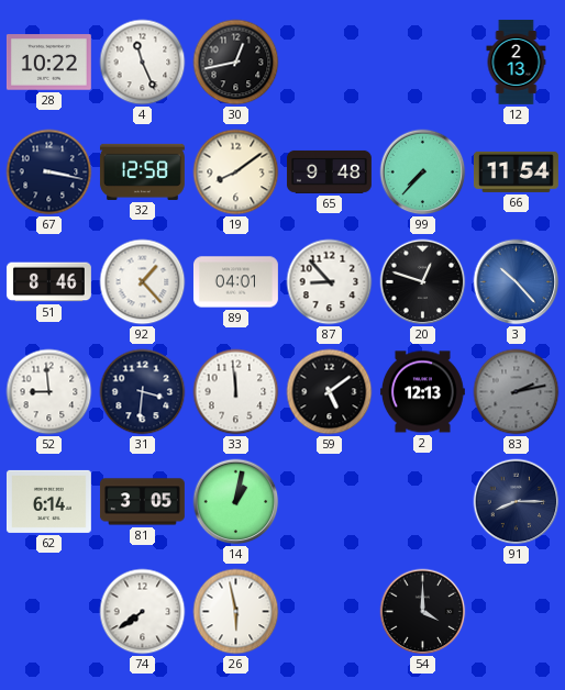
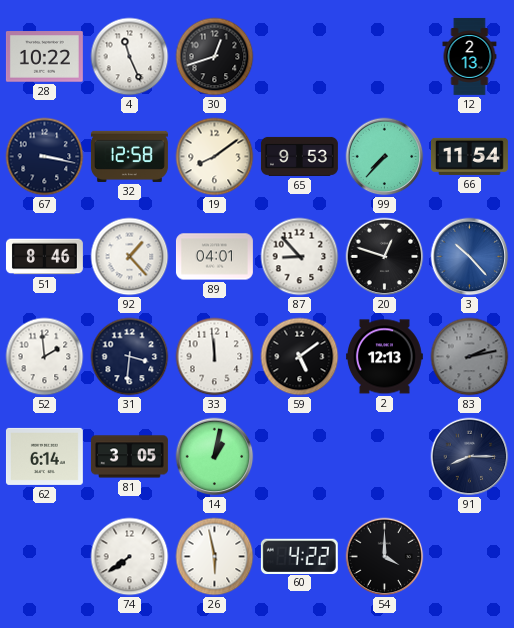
30: 12:43 -> 12:42 (215, 57)
65: 9:48 -> 9:53 (299, 156)
52: 8:59 -> 1:59 (45, 357)
60: none -> 4:22 (299, 556)
